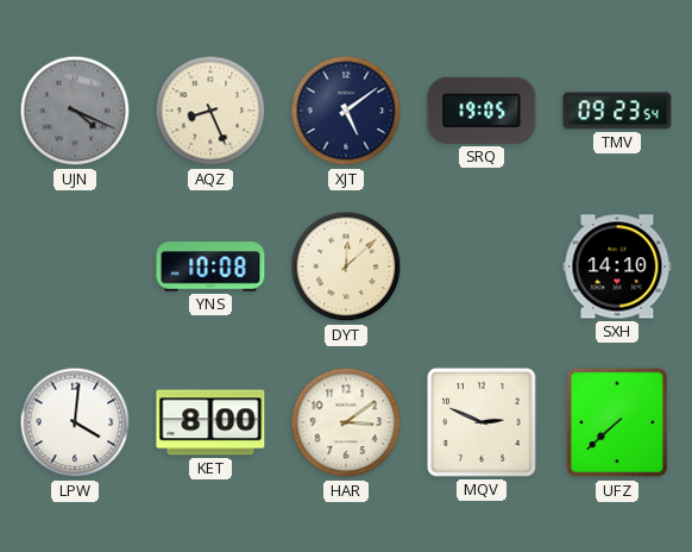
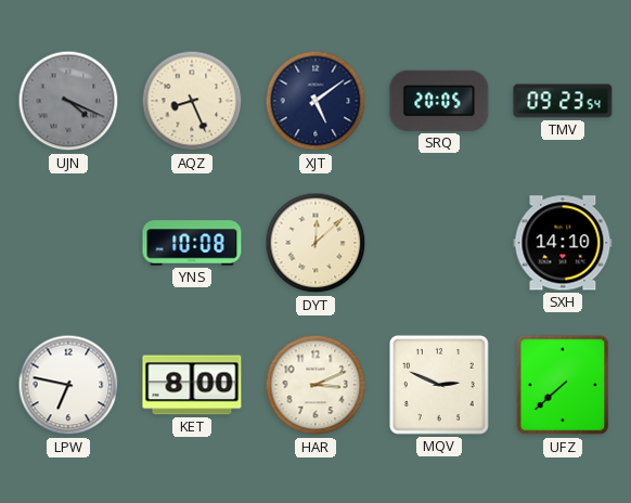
SRQ: 19:05 -> 20:05 (439, 101)
LPW: 4:01 -> 6:47 (68, 385)
HAR: 3:09 -> 3:11 (315, 385)
